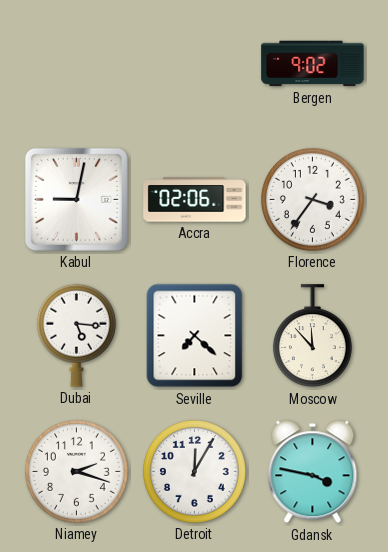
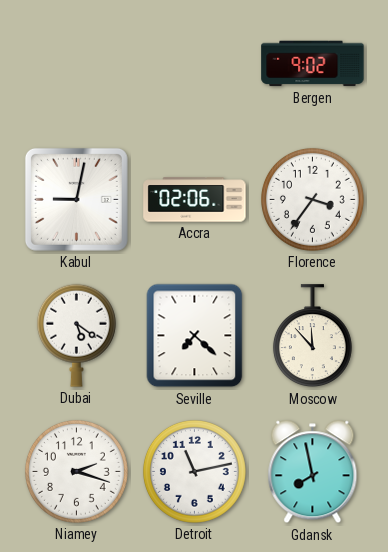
Dubai: 5:16 -> 5:21 (76, 335)
Detroit: 12:05 -> 11:13 (194, 471)
Gdansk: 3:47 -> 7:58 (313, 472)
